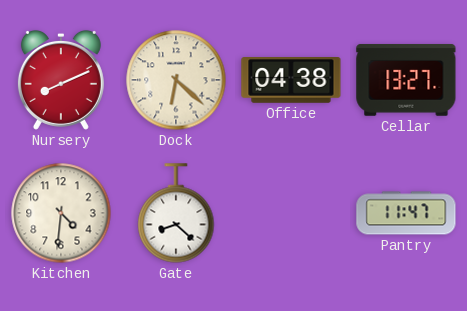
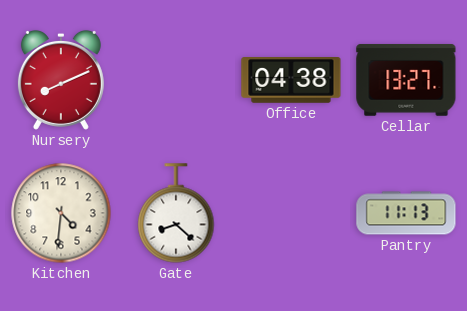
Dock: 6:22 -> none (176, 80)
Pantry: 11:47 -> 11:13 (406, 213)
